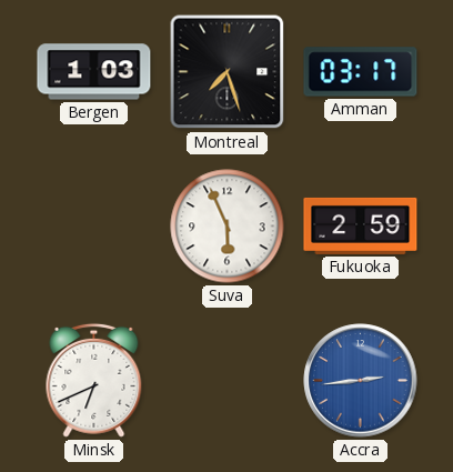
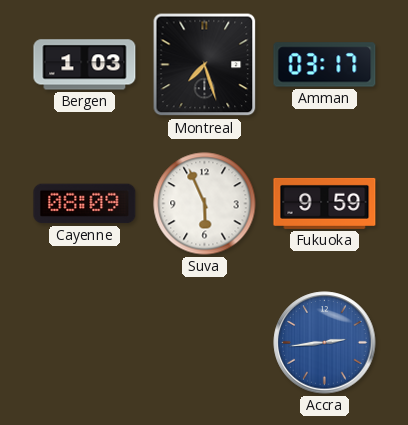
Cayenne: none -> 08:09 (85, 204)
Fukuoka: 2:59 -> 9:59 (325, 203)
Minsk: 6:41 -> none (94, 380)
